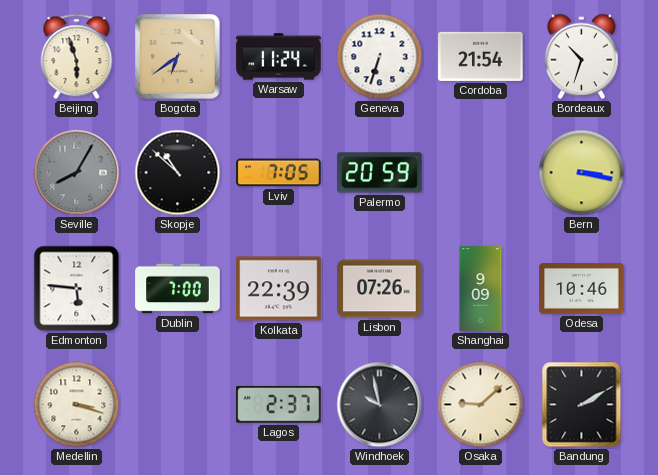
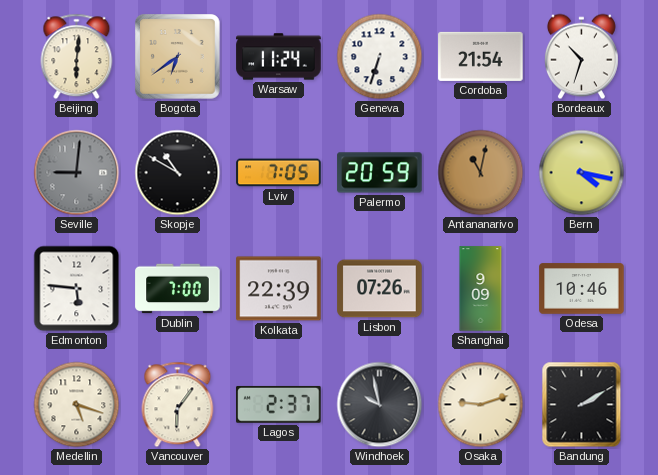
Beijing: 5:57 -> 6:01 (77, 57)
Seville: 8:05 -> 9:01 (77, 173)
Skopje: 10:52 -> 10:50 (178, 173)
Antananarivo: none -> 11:02 (481, 173)
Bern: 3:17 -> 4:17 (582, 173)
Medellin: 3:18 -> 5:18 (77, 405)
Vancouver: none -> 6:06 (178, 405)
Osaka: 9:08 -> 9:12 (481, 405)
